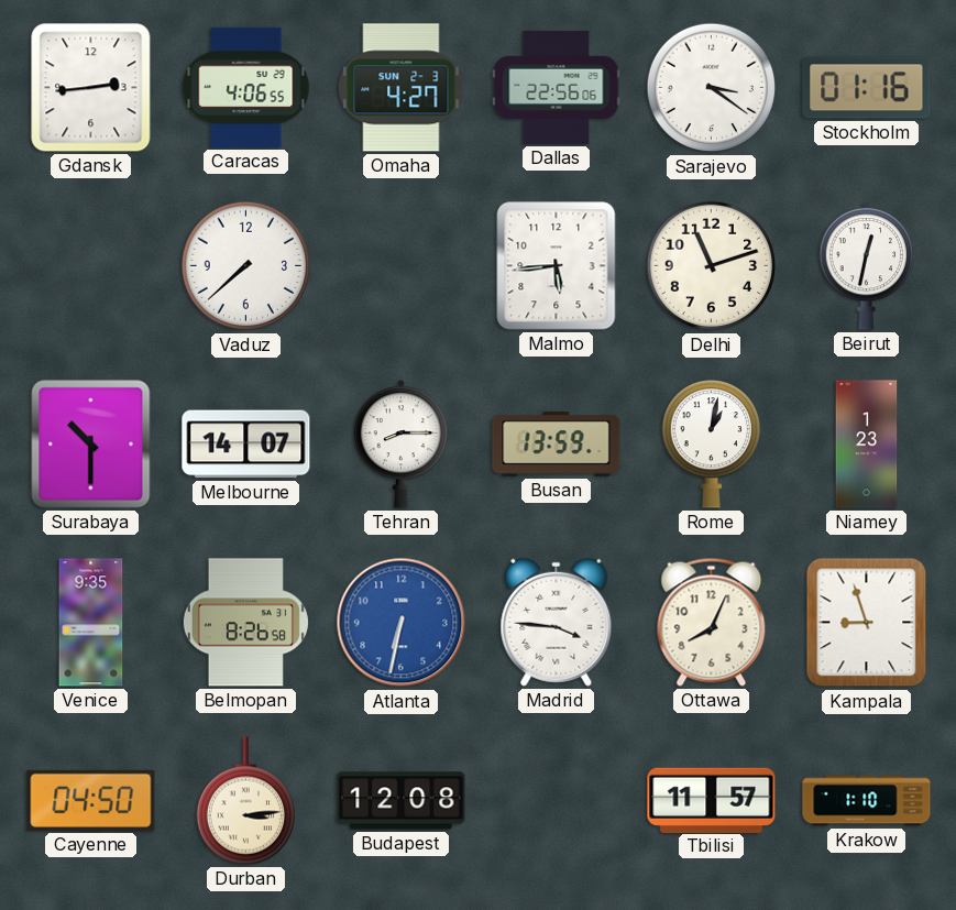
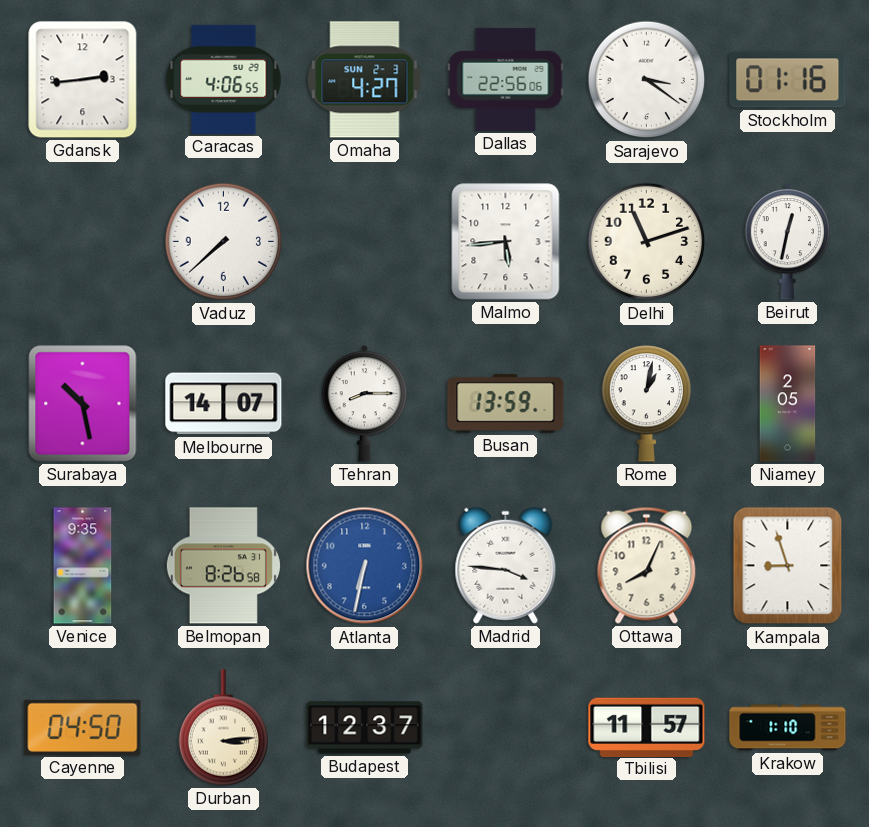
Surabaya: 10:30 -> 10:28 (83, 404)
Niamey: 1:23 -> 2:05 (788, 404)
Budapest: 12:08 -> 12:37 (365, 728)
